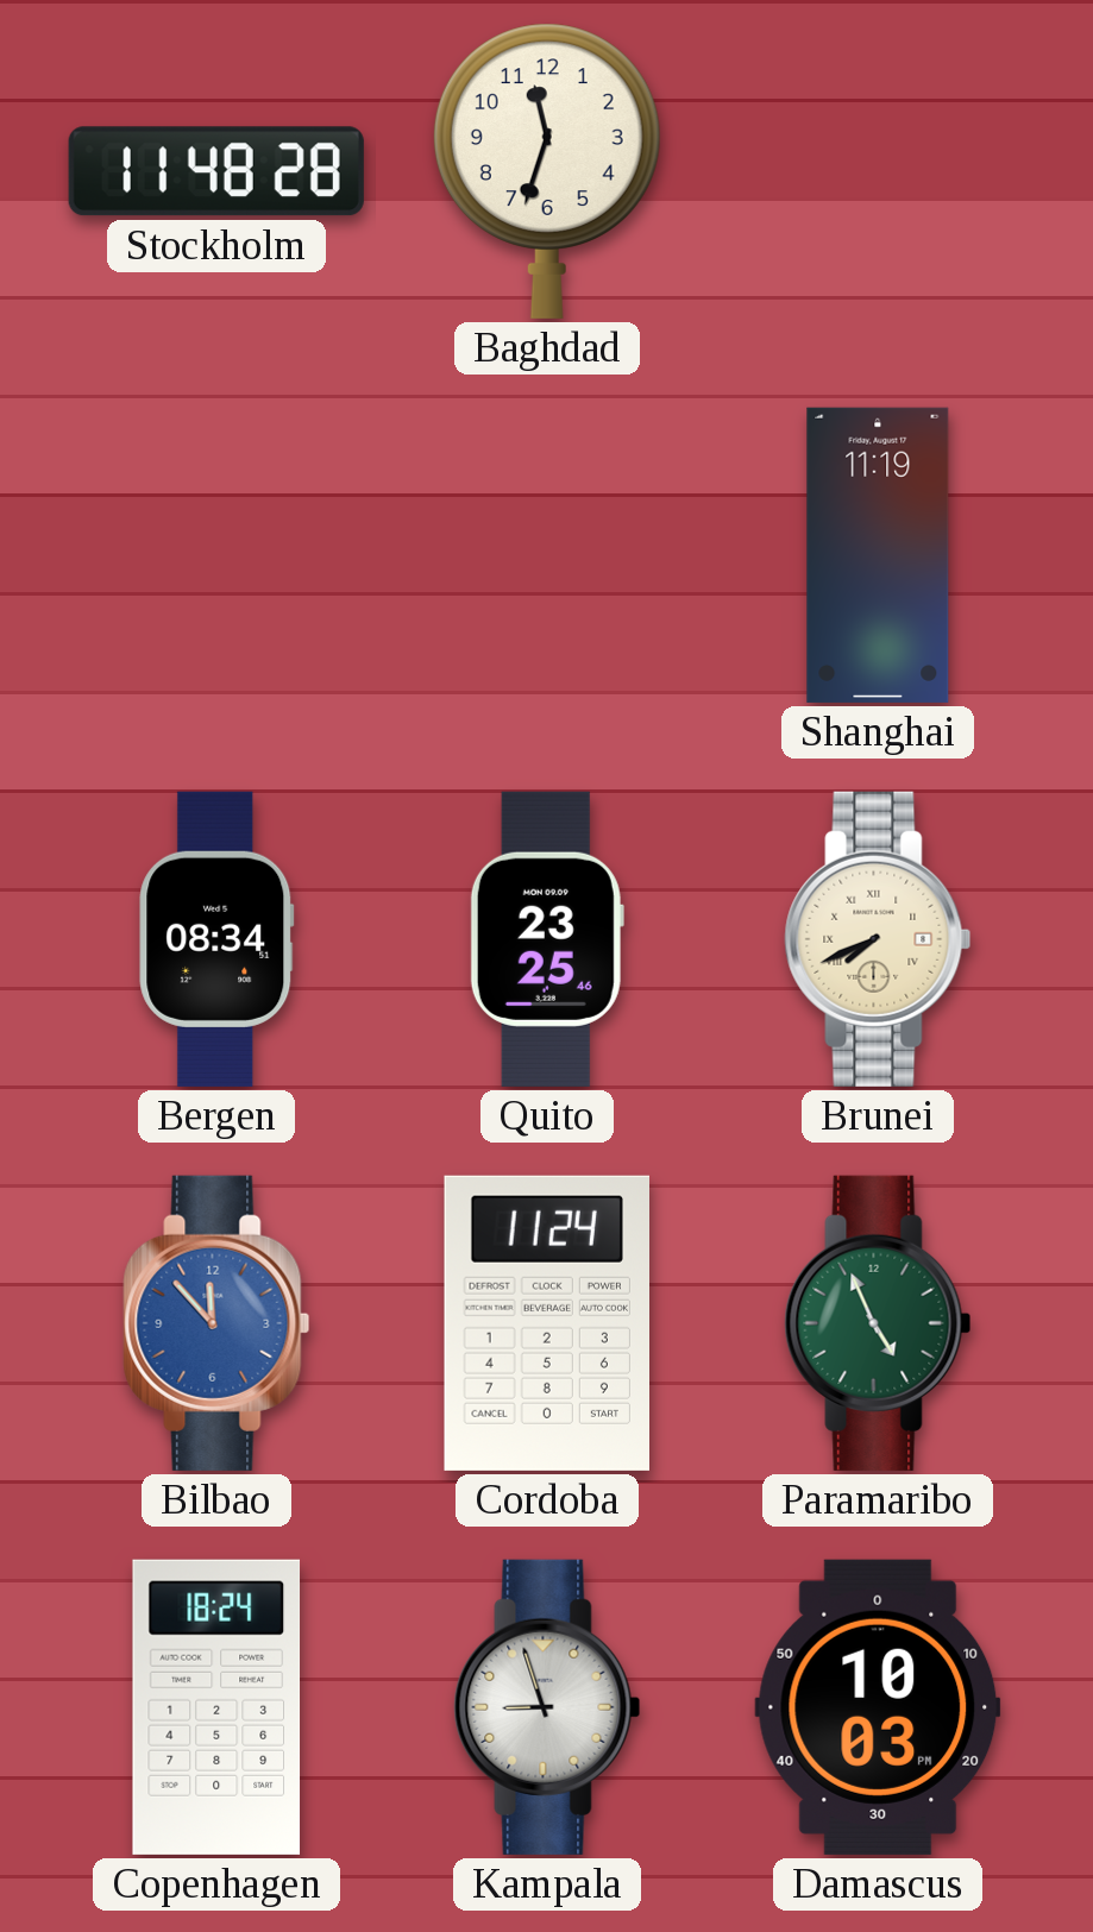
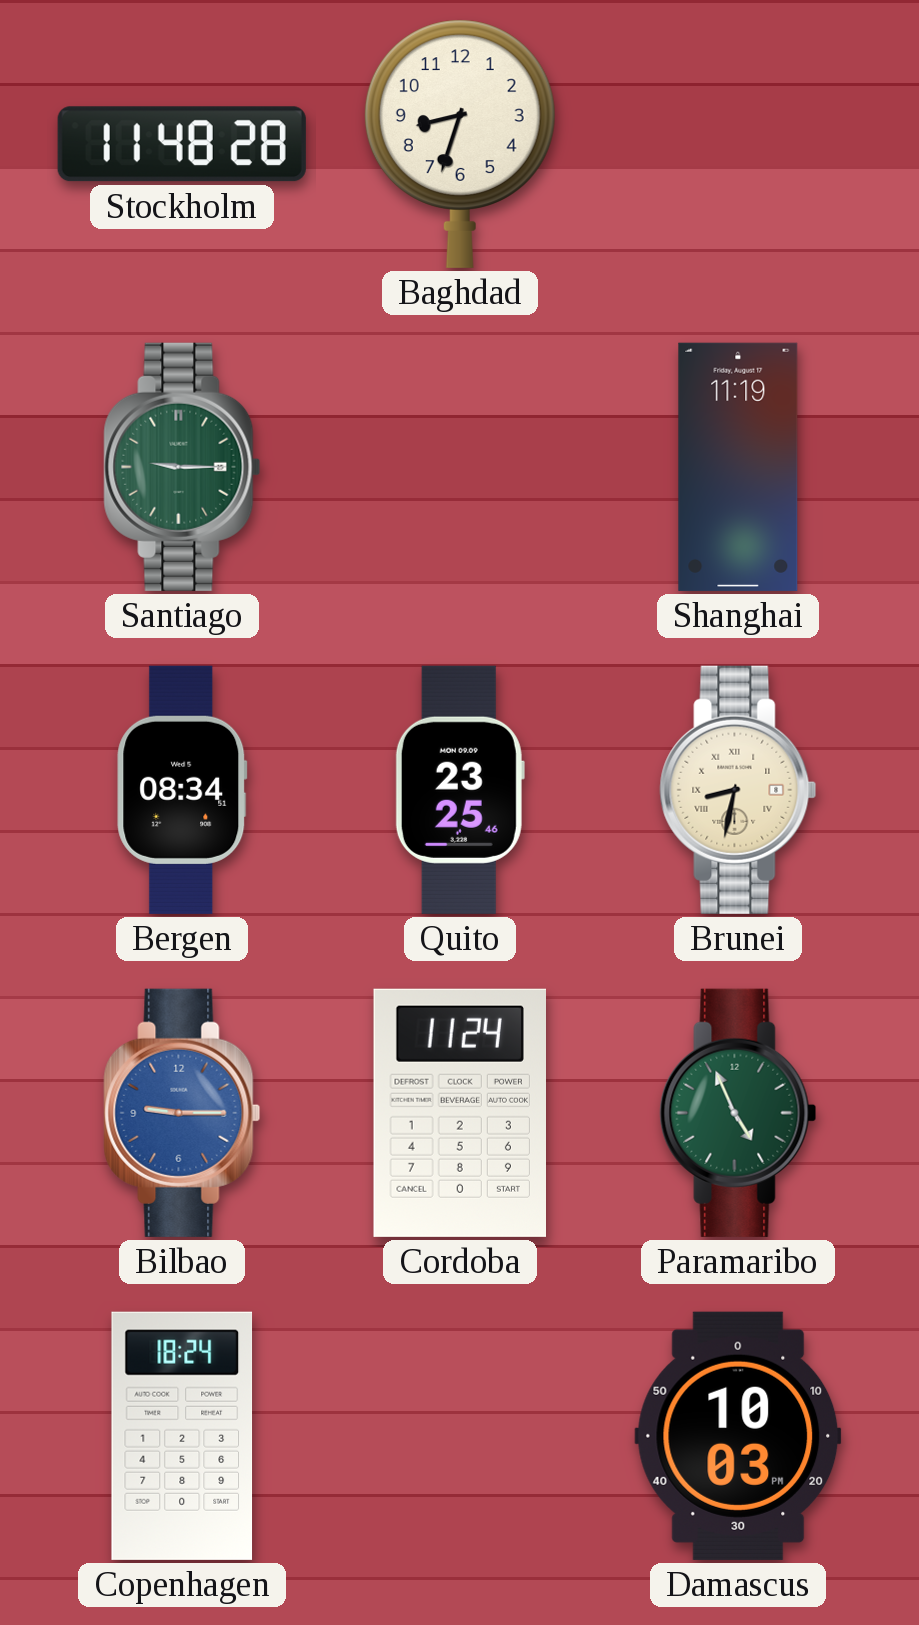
Baghdad: 11:33 -> 8:33 (460, 144)
Santiago: none -> 9:15 (182, 467)
Brunei: 7:41 -> 8:32 (738, 790)
Bilbao: 11:53 -> 9:15 (182, 1113)
Kampala: 8:57 -> none (547, 1707)
